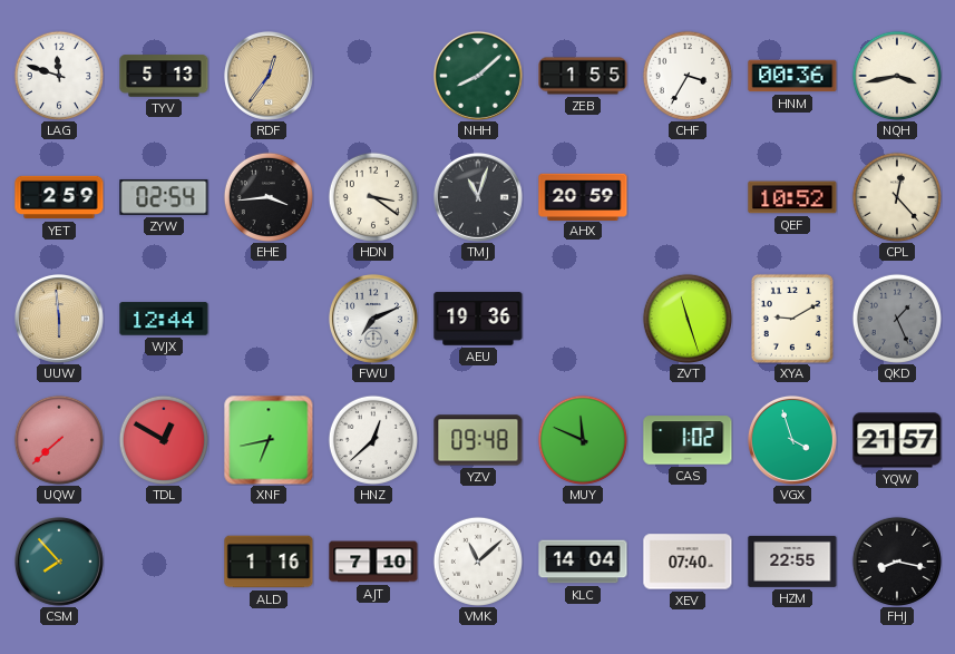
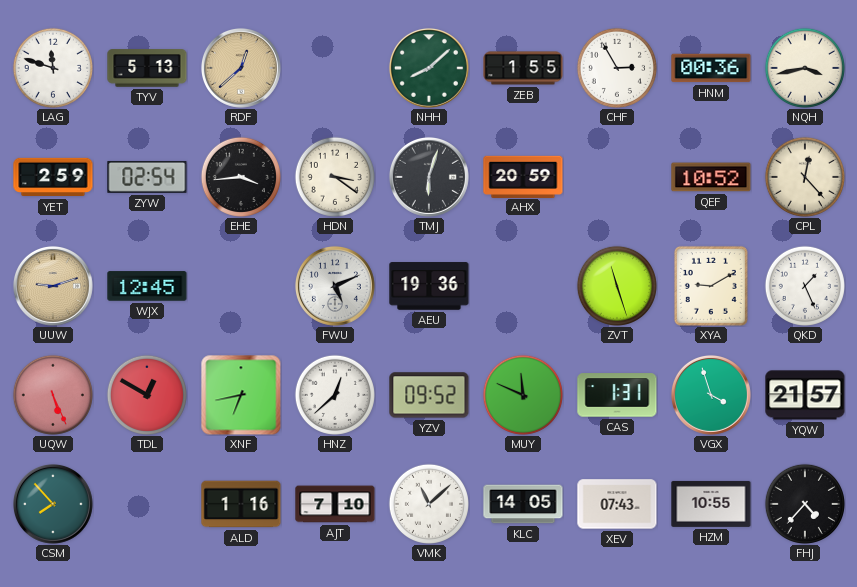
RDF: 12:36 -> 12:38 (241, 68)
CHF: 3:35 -> 2:55 (617, 68)
TMJ: 11:03 -> 6:03 (429, 177)
UUW: 5:59 -> 9:12 (53, 286)
WJX: 12:44 -> 12:45 (147, 286)
FWU: 7:11 -> 5:11 (335, 286)
QKD dial: grey -> white (805, 286)
UQW: 7:38 -> 5:26 (53, 395)
YZV: 09:48 -> 09:52 (429, 395)
CAS: 1:02 -> 1:31 (617, 395)
KLC: 14:04 -> 14:05 (523, 504)
XEV: 07:40 -> 07:43 (617, 504)
HZM: 22:55 -> 10:55 (711, 504)
FHJ: 8:17 -> 4:37 (805, 504)
